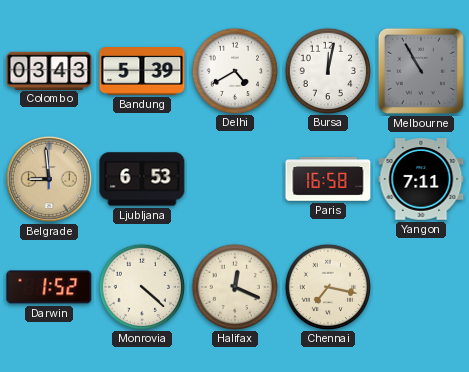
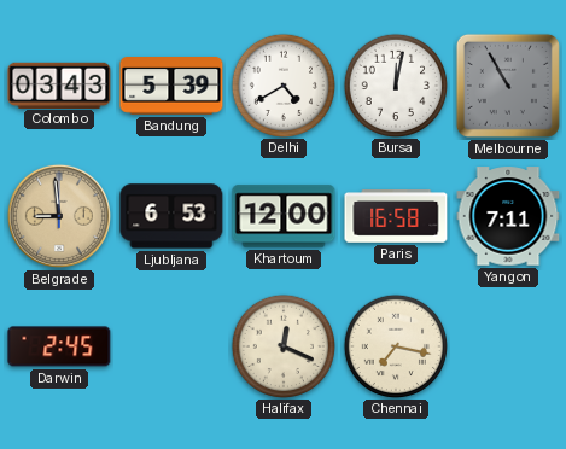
Khartoum: none -> 12:00 (284, 216)
Darwin: 1:52 -> 2:45 (59, 346)
Monrovia: 4:22 -> none (141, 286)
